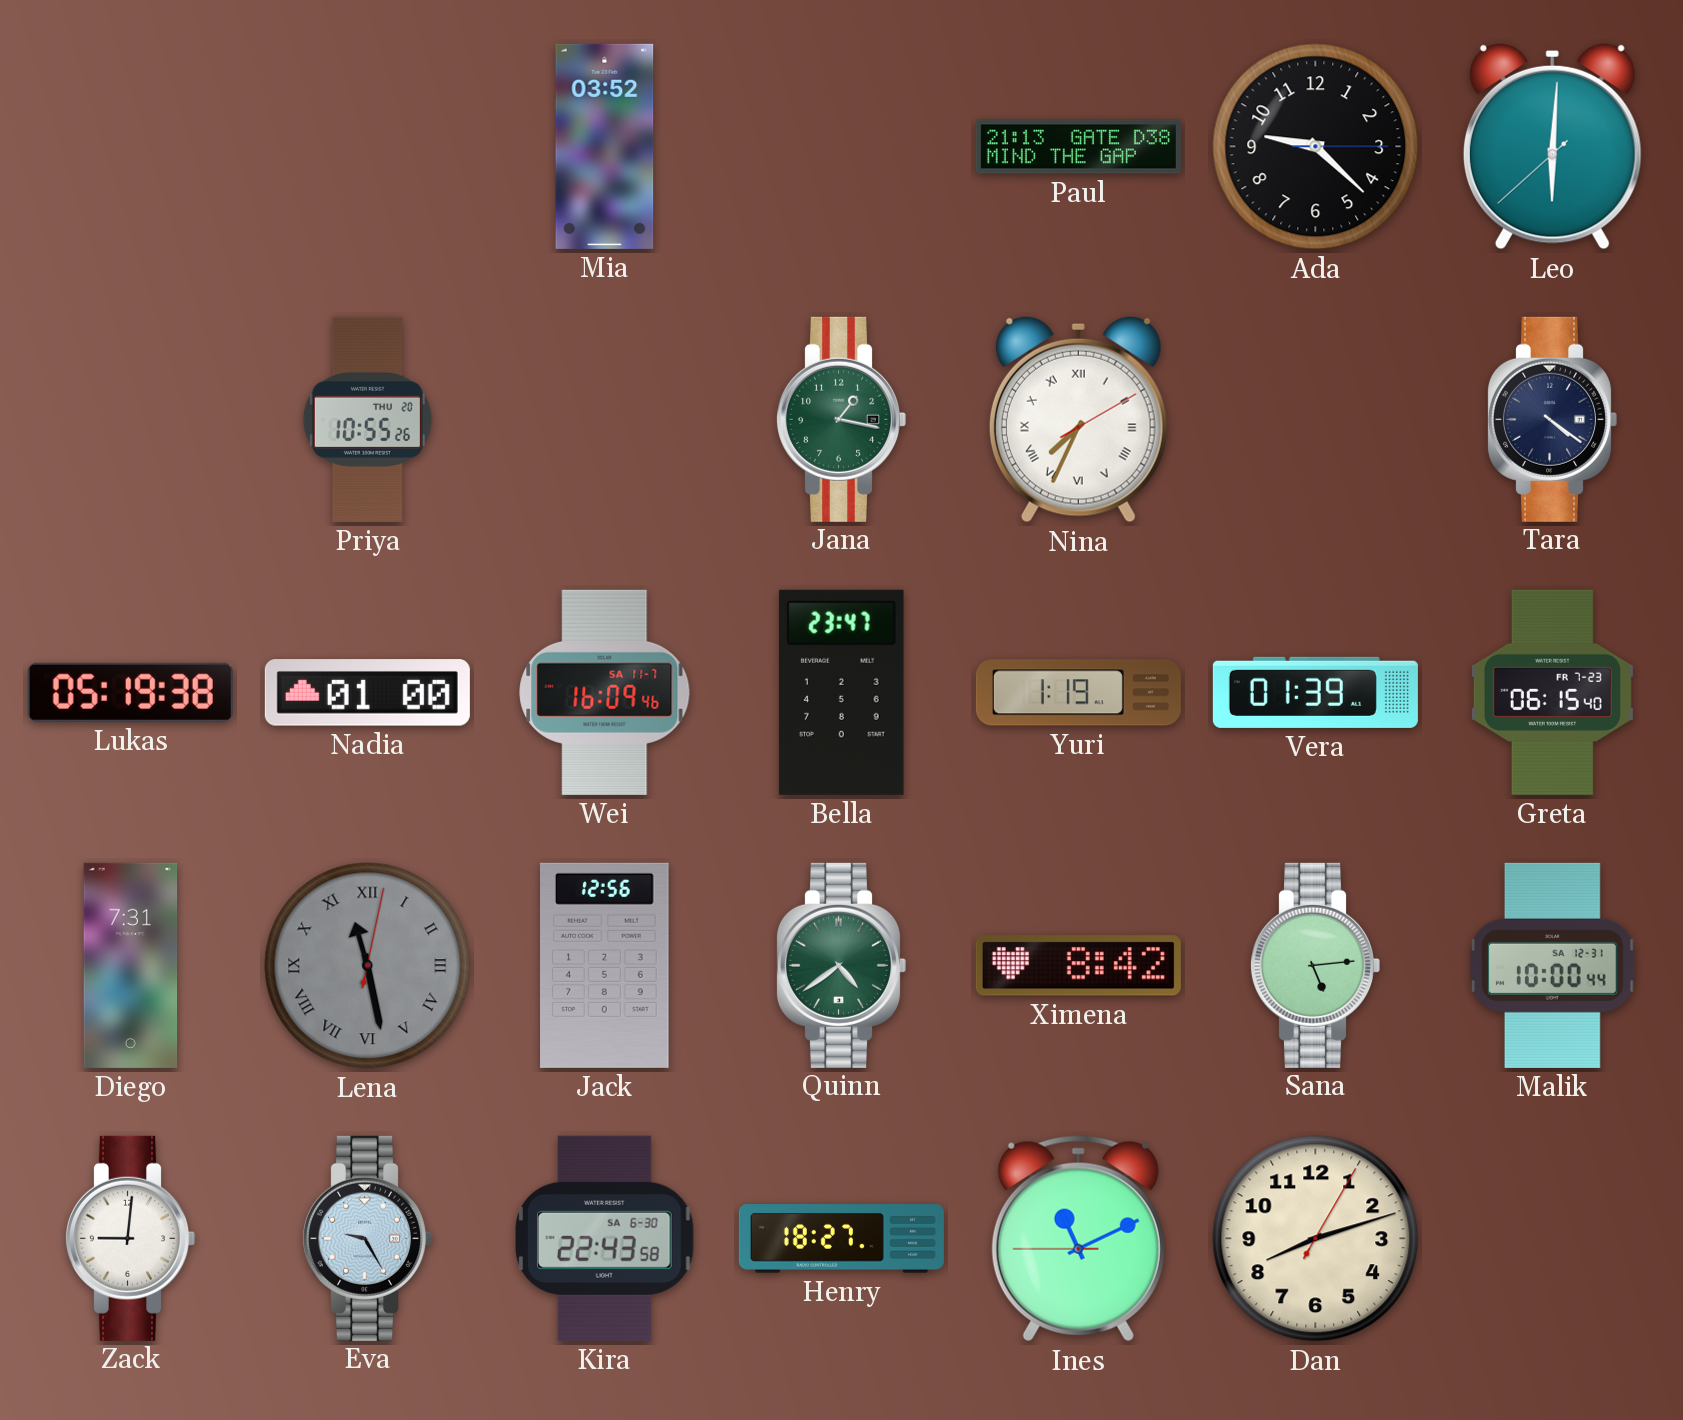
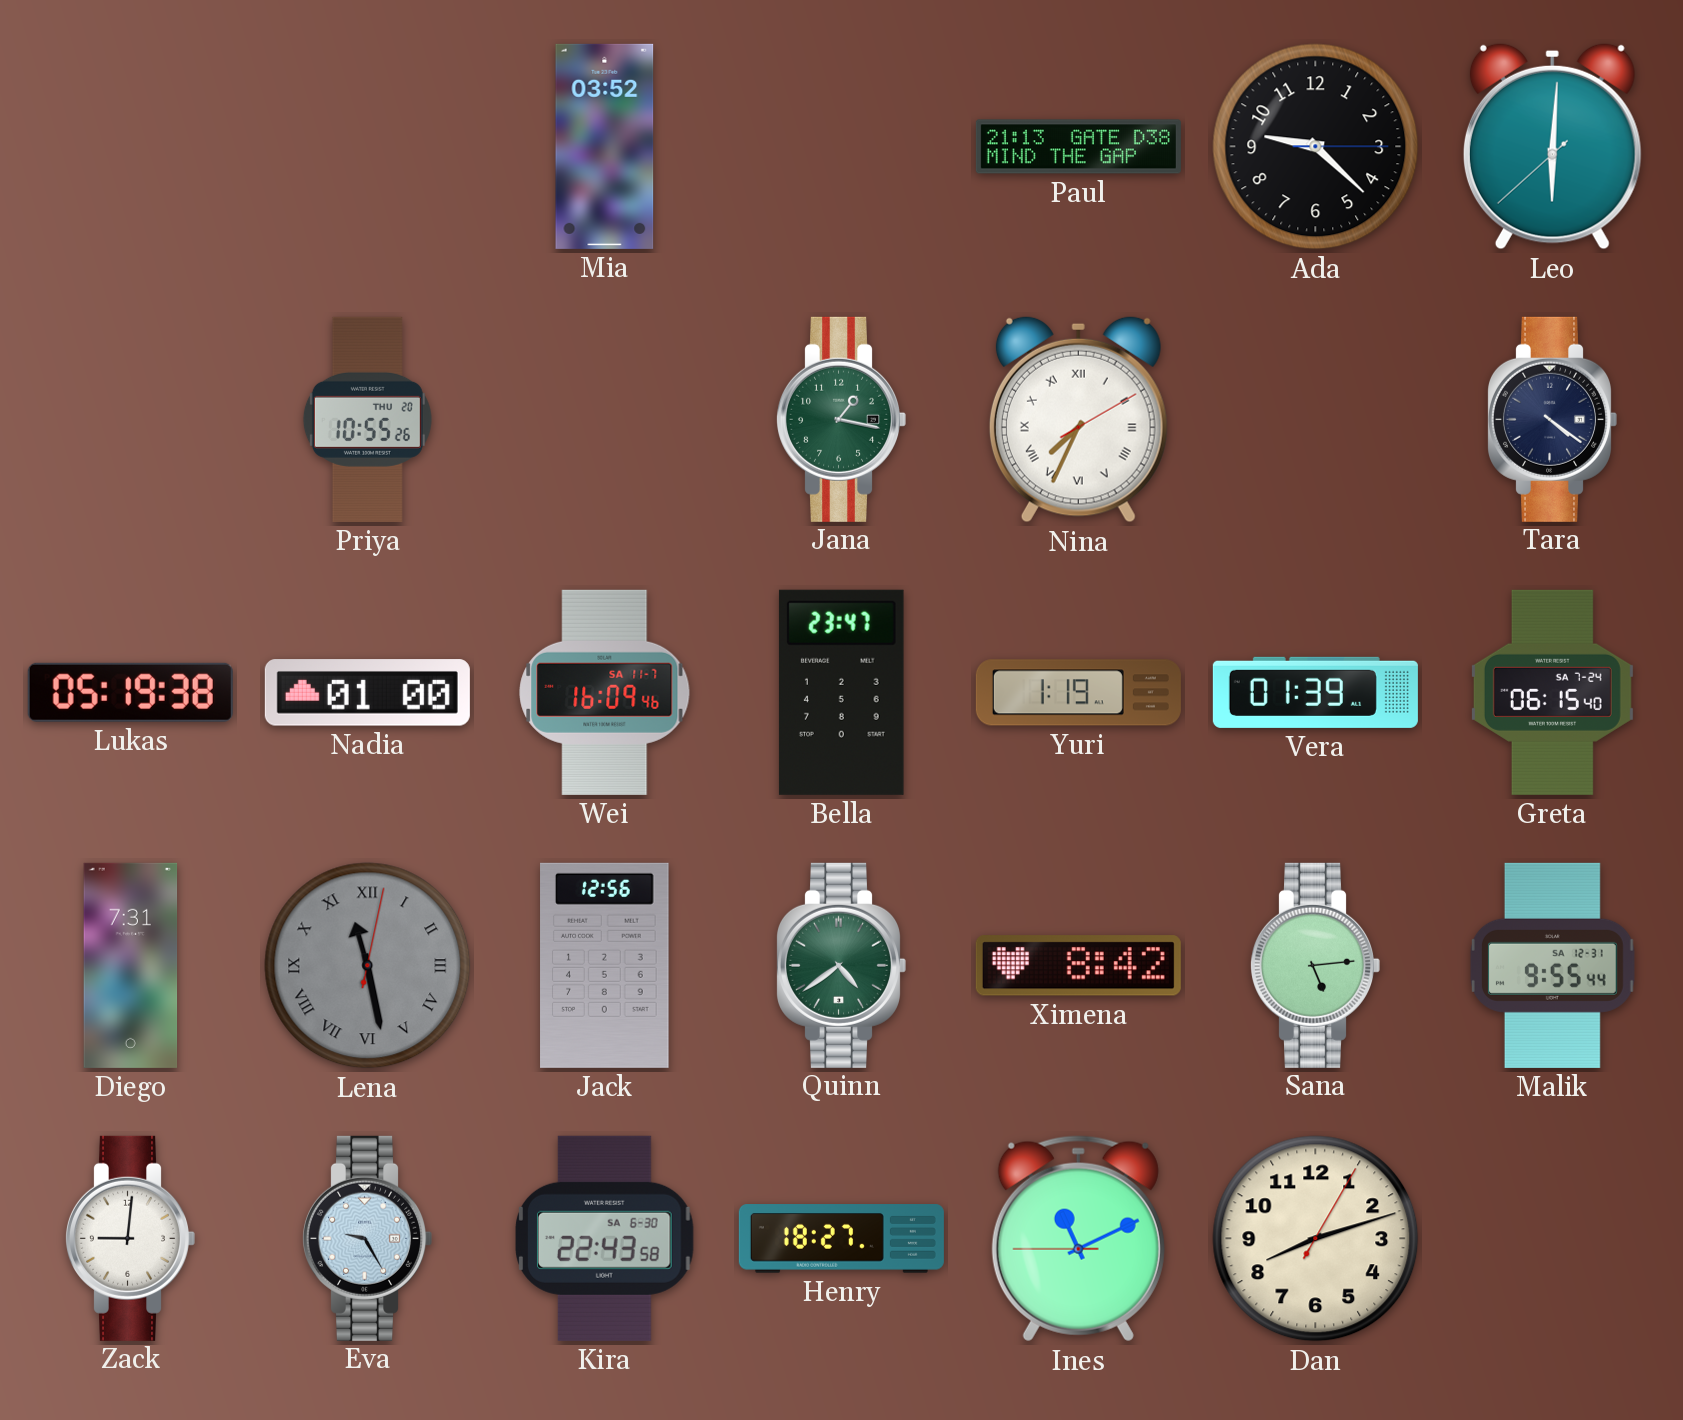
Greta date: FR 7-23 -> SA 7-24 (1552, 692)
Malik: 10:00 -> 9:55 (1552, 965)
